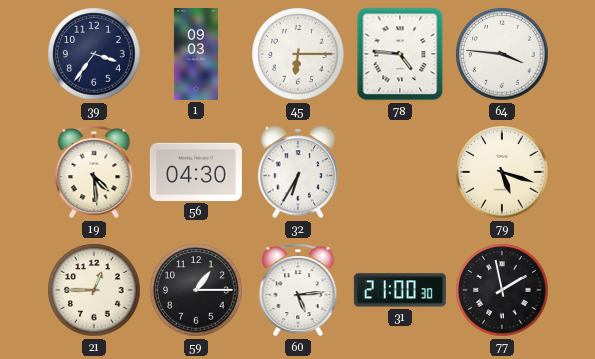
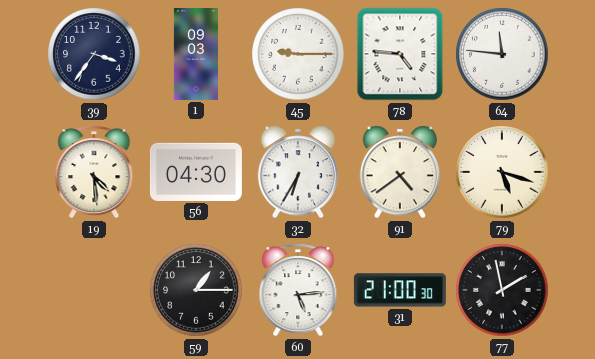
45: 6:15 -> 9:15 (298, 54)
64: 3:46 -> 11:46 (502, 54)
91: none -> 4:39 (399, 172)
21: 12:45 -> none (94, 290)
